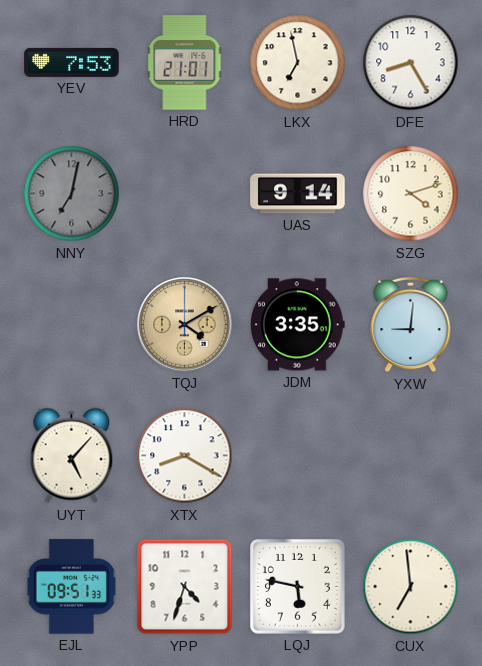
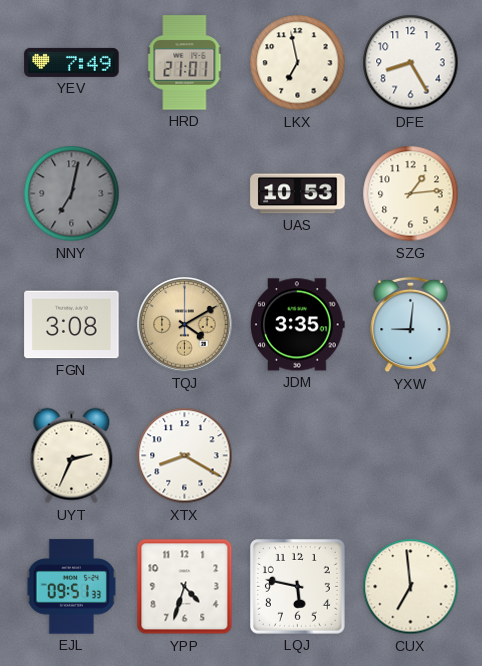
YEV: 7:53 -> 7:49 (72, 62)
UAS: 9:14 -> 10:53 (298, 194)
SZG: 4:12 -> 1:14 (411, 194)
FGN: none -> 3:08 (72, 325)
UYT: 5:07 -> 2:34 (72, 456)
